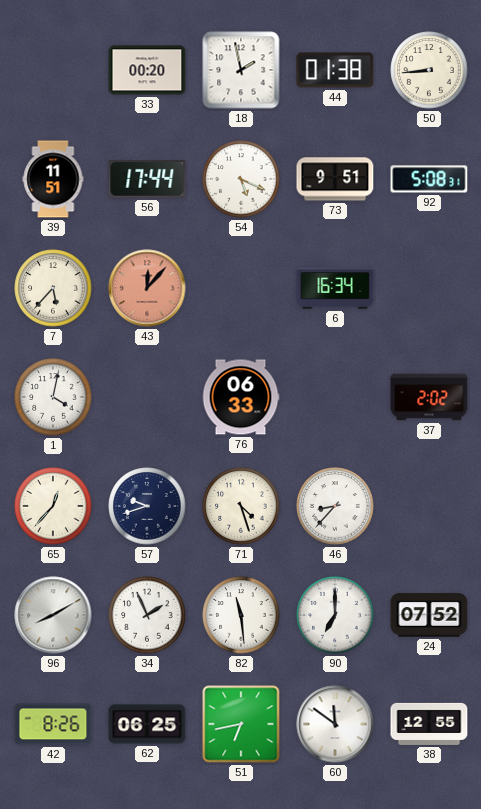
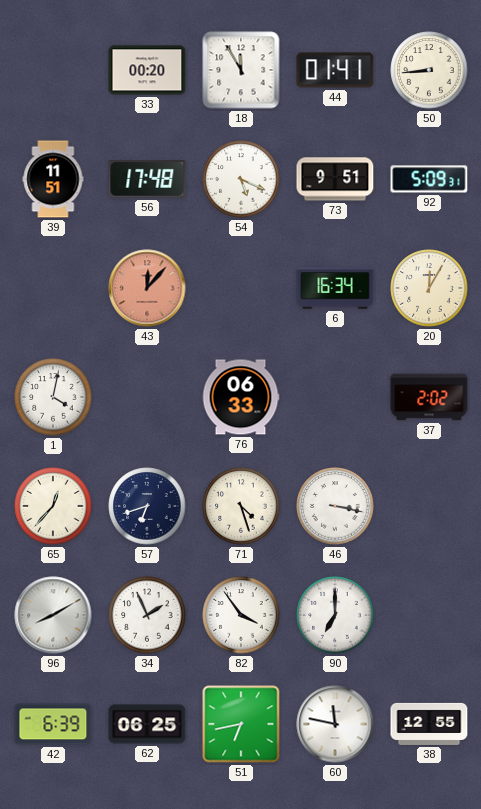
18: 1:58 -> 11:55 (241, 70)
44: 01:38 -> 01:41 (335, 70)
56: 17:44 -> 17:48 (147, 180)
92: 5:08 -> 5:09 (429, 179)
7: 5:37 -> none (53, 288)
20: none -> 12:05 (429, 288)
57: 9:42 -> 6:42 (147, 506)
46: 8:37 -> 3:17 (335, 506)
82: 11:29 -> 3:54 (241, 615)
24: 07:52 -> none (429, 615)
42: 8:26 -> 6:39 (53, 724)
60: 11:51 -> 11:47 (335, 724)
